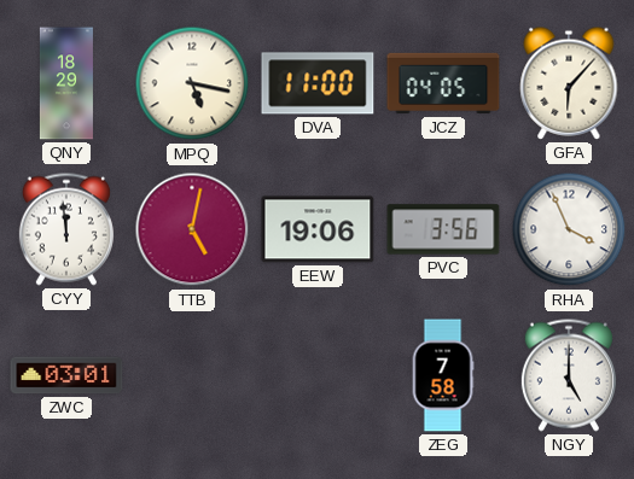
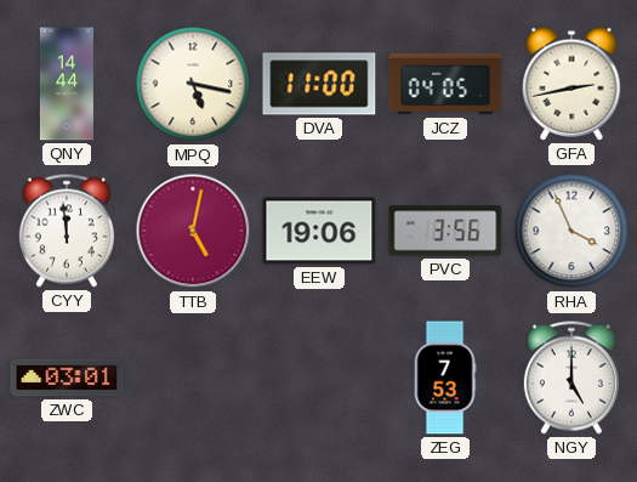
QNY: 18:29 -> 14:44 (67, 84)
GFA: 6:07 -> 2:43 (571, 84)
ZEG: 7:58 -> 7:53 (445, 378)
